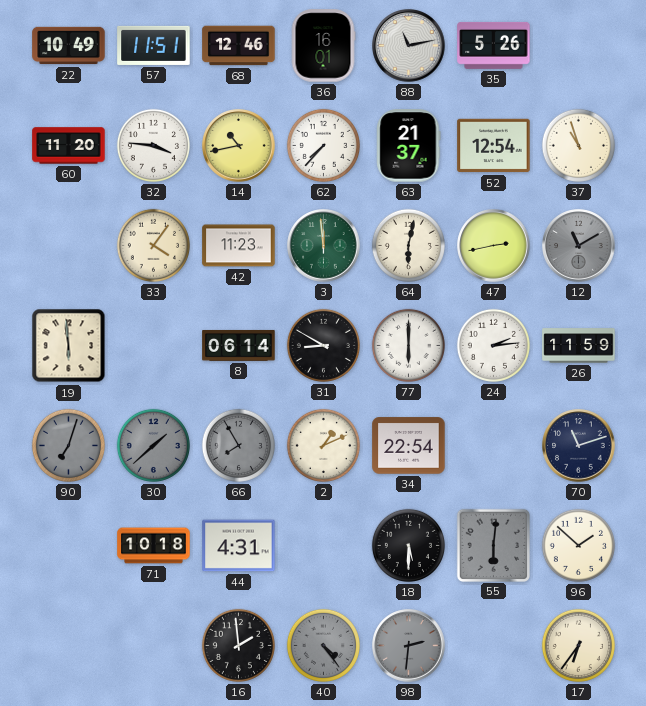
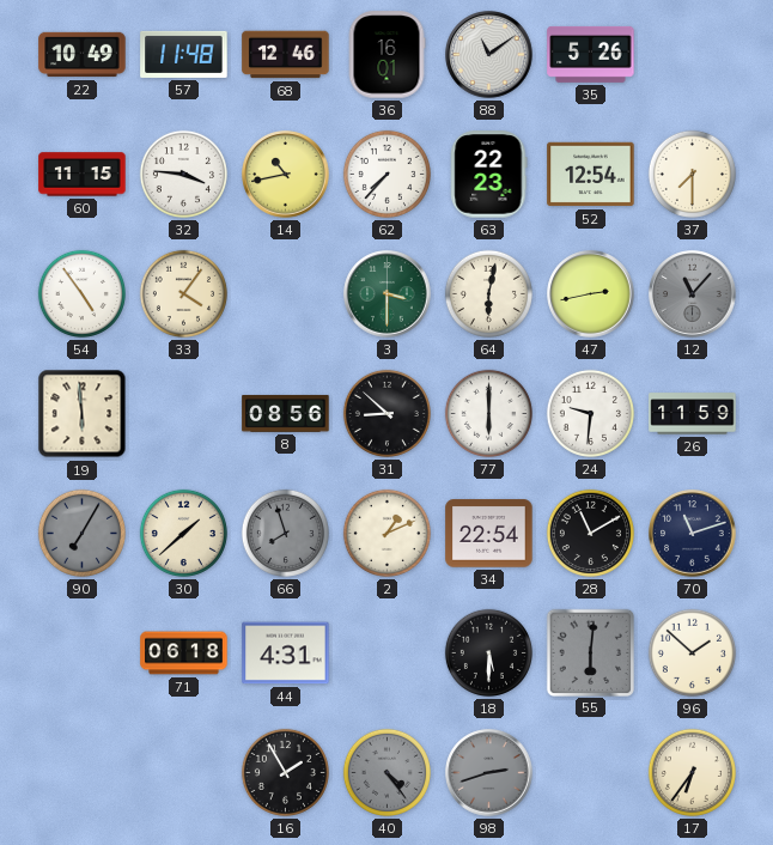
57: 11:51 -> 11:48 (184, 54)
88: 11:13 -> 11:09 (489, 55)
60: 11:20 -> 11:15 (83, 175)
63: 21:37 -> 22:23 (489, 175)
37: 10:57 -> 7:30 (692, 174)
54: none -> 4:54 (81, 293)
42: 11:23 -> none (239, 246)
3: 11:59 -> 3:30 (388, 294)
12: 11:10 -> 11:07 (693, 294)
8: 06:14 -> 08:56 (286, 413)
31: 8:50 -> 8:52 (386, 413)
24: 2:14 -> 9:31 (590, 413)
90: 7:03 -> 7:05 (81, 533)
30 dial: grey -> cream (183, 533)
66: 7:55 -> 7:57 (285, 533)
28: none -> 11:10 (590, 533)
71: 10:18 -> 06:18 (184, 653)
16: 1:59 -> 1:55 (285, 772)
98: 2:31 -> 2:42 (489, 773)
